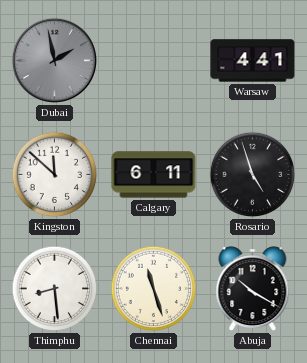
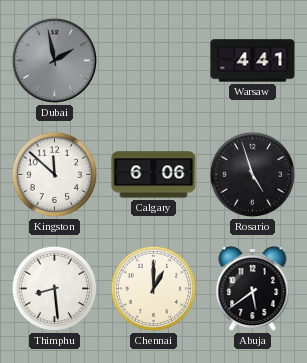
Calgary: 6:11 -> 6:06 (154, 175)
Chennai: 11:27 -> 1:00 (154, 289)
Abuja: 10:20 -> 5:39 (253, 289)
